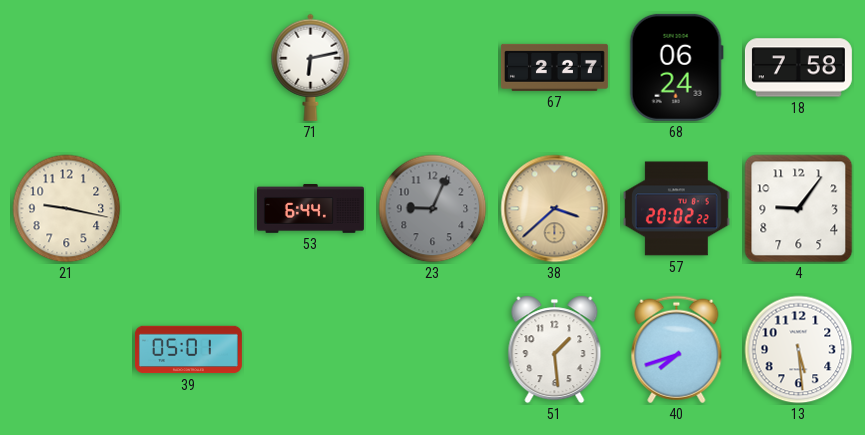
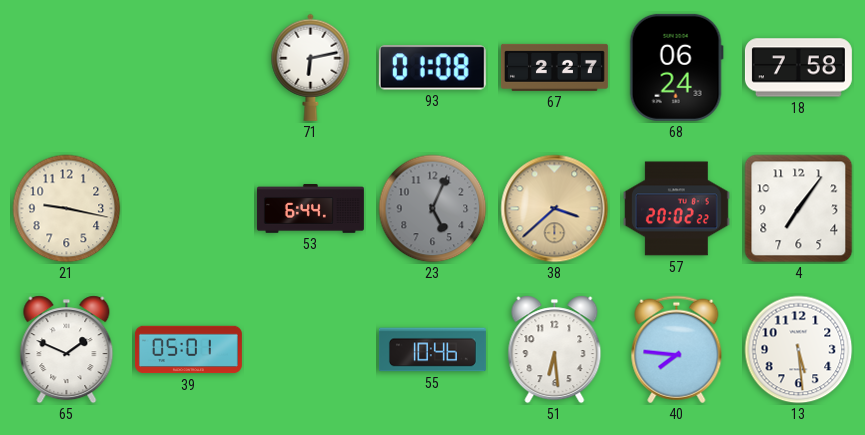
93: none -> 01:08 (432, 68)
23: 9:04 -> 5:04 (433, 209)
4: 9:06 -> 7:06 (799, 209)
65: none -> 1:49 (67, 350)
55: none -> 10:46 (432, 350)
51: 1:29 -> 6:29 (555, 350)
40: 7:42 -> 7:46 (677, 350)
